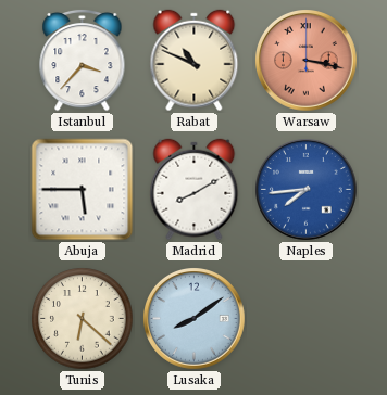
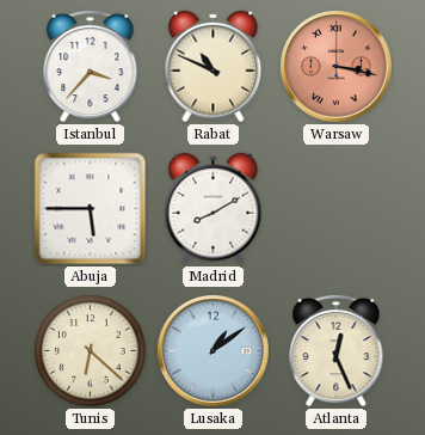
Naples: 7:44 -> none (307, 190)
Lusaka: 8:09 -> 1:09 (214, 351)
Atlanta: none -> 12:26 (337, 350)
